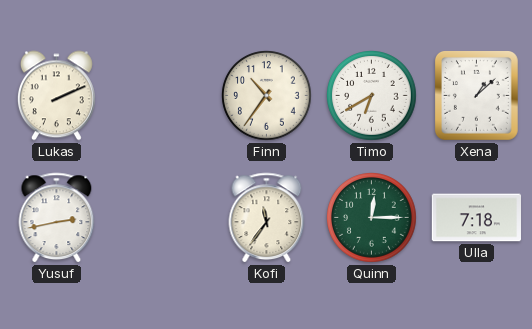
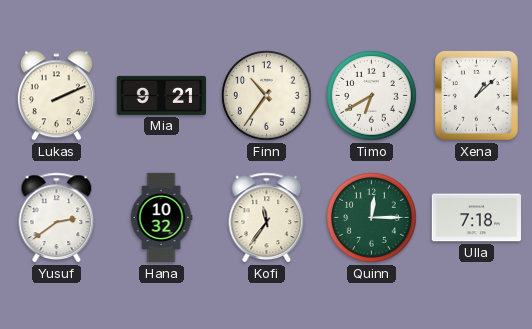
Mia: none -> 9:21 (161, 95)
Yusuf: 2:43 -> 2:39 (57, 218)
Hana: none -> 10:32 (161, 218)
